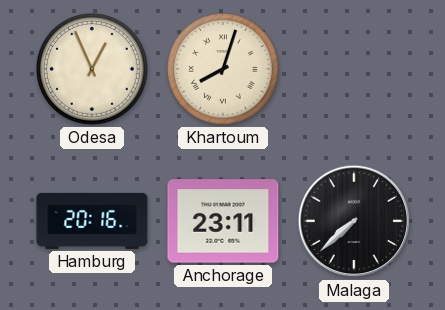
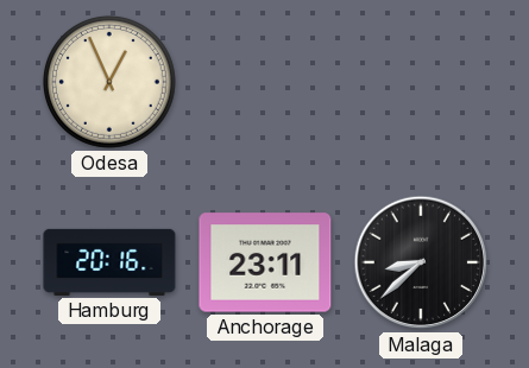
Khartoum: 8:03 -> none (223, 69)
Malaga: 7:38 -> 8:38 (421, 262)
